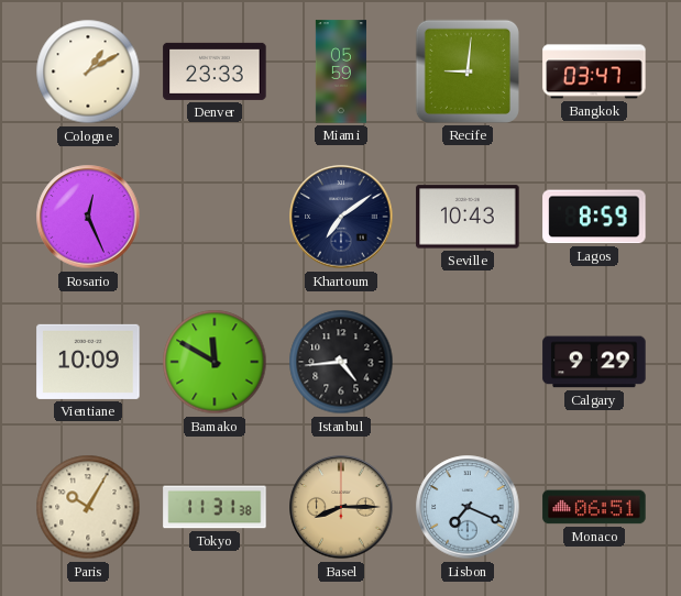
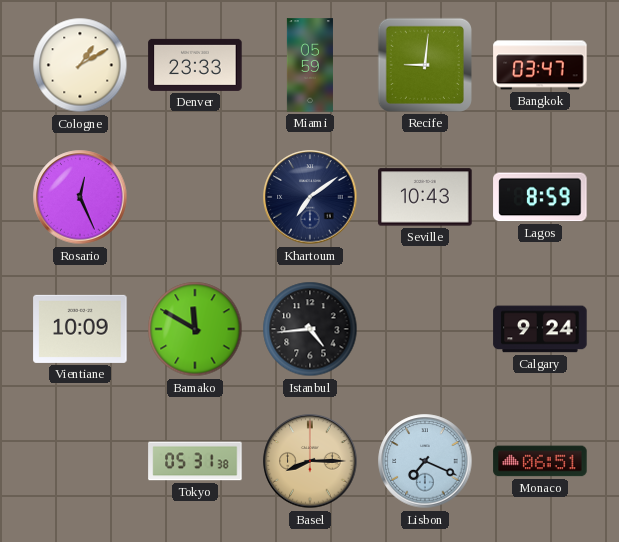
Calgary: 9:29 -> 9:24 (540, 329)
Paris: 10:05 -> none (88, 507)
Tokyo: 11:31 -> 05:31 (195, 461)
